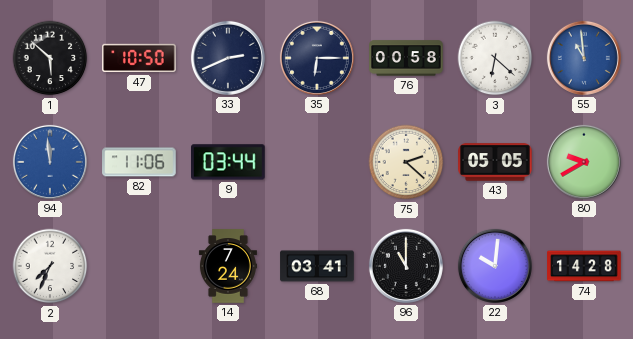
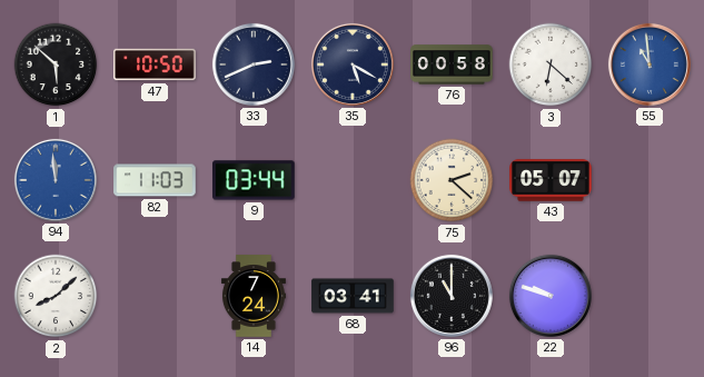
35: 6:15 -> 5:20 (353, 65)
82: 11:06 -> 11:03 (155, 180)
43: 05:05 -> 05:07 (551, 180)
80: 9:40 -> none (584, 162)
2: 7:34 -> 8:08 (56, 296)
22: 10:01 -> 9:48 (551, 296)
74: 14:28 -> none (584, 266)
